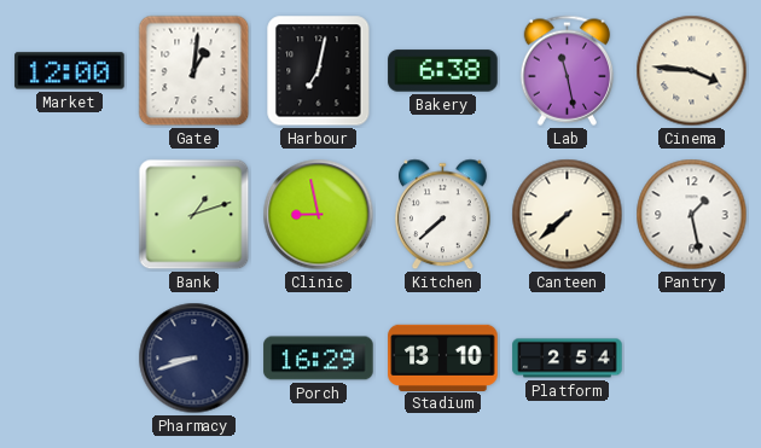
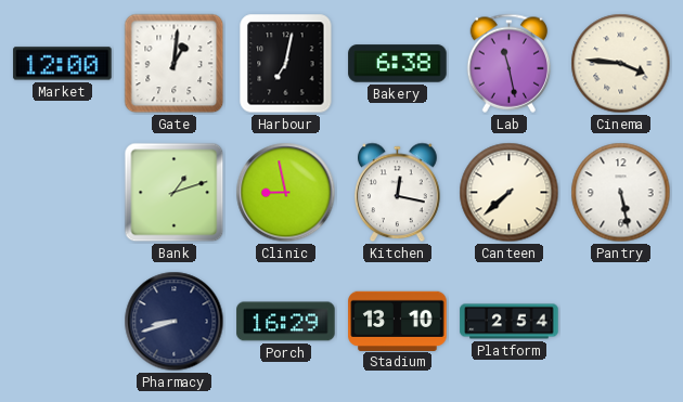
Kitchen: 7:38 -> 12:17 (398, 193)
Pantry: 1:28 -> 5:28 (621, 193)
